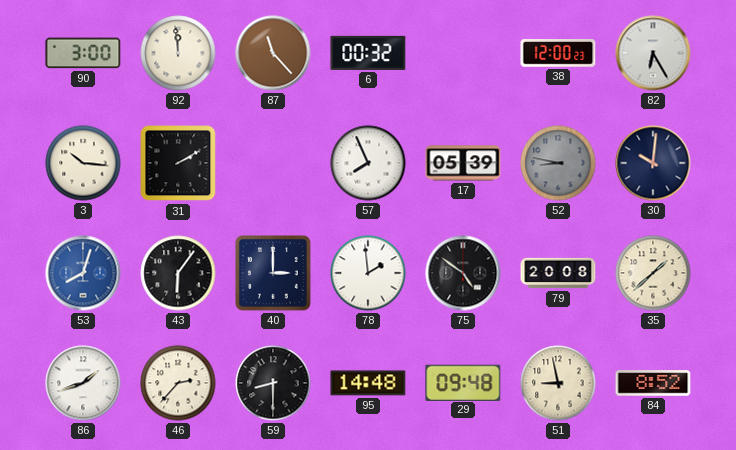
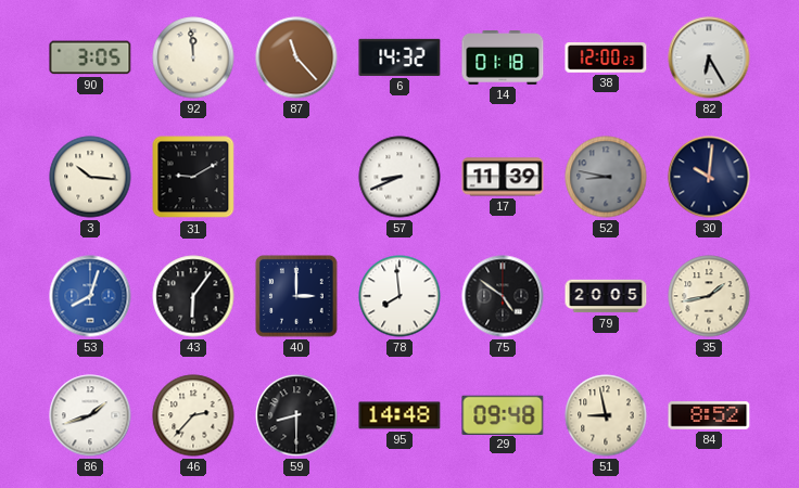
90: 3:00 -> 3:05 (90, 57)
6: 00:32 -> 14:32 (399, 57)
14: none -> 01:18 (503, 59)
31: 2:10 -> 9:10 (193, 177)
57: 7:56 -> 8:41 (399, 177)
17: 05:39 -> 11:39 (503, 177)
78: 1:59 -> 7:59 (399, 296)
79: 20:08 -> 20:05 (606, 296)
35: 1:38 -> 1:43 (709, 296)
